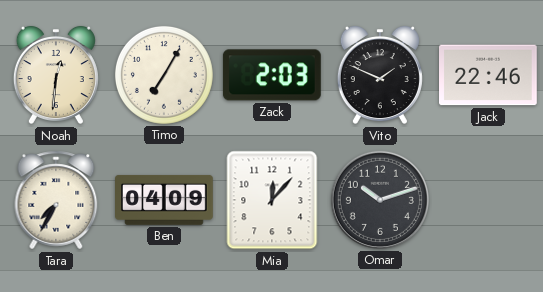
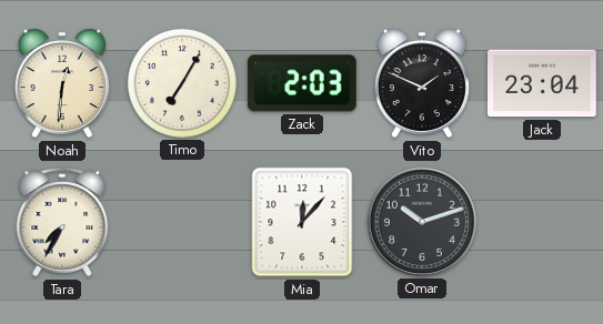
Jack: 22:46 -> 23:04 (543, 83)
Ben: 04:09 -> none (165, 200)
